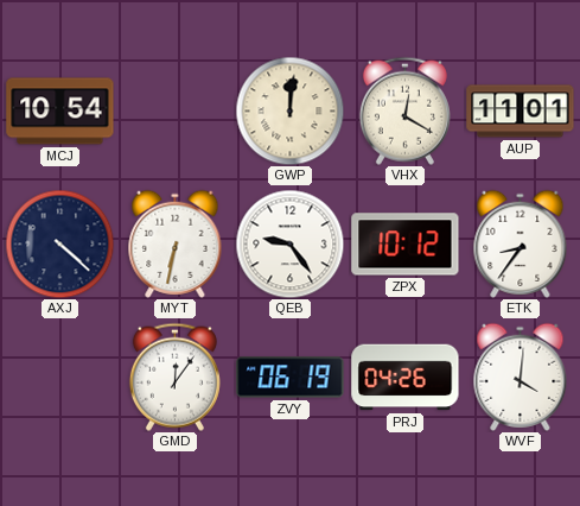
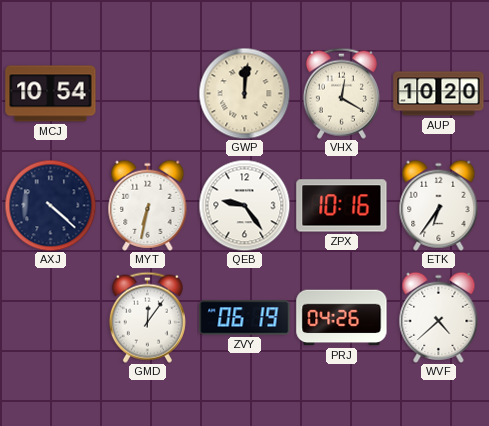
AUP: 11:01 -> 10:20 (439, 94)
ZPX: 10:12 -> 10:16 (342, 206)
ETK: 8:36 -> 6:36 (439, 205)
WVF: 4:01 -> 4:38 (439, 317)
